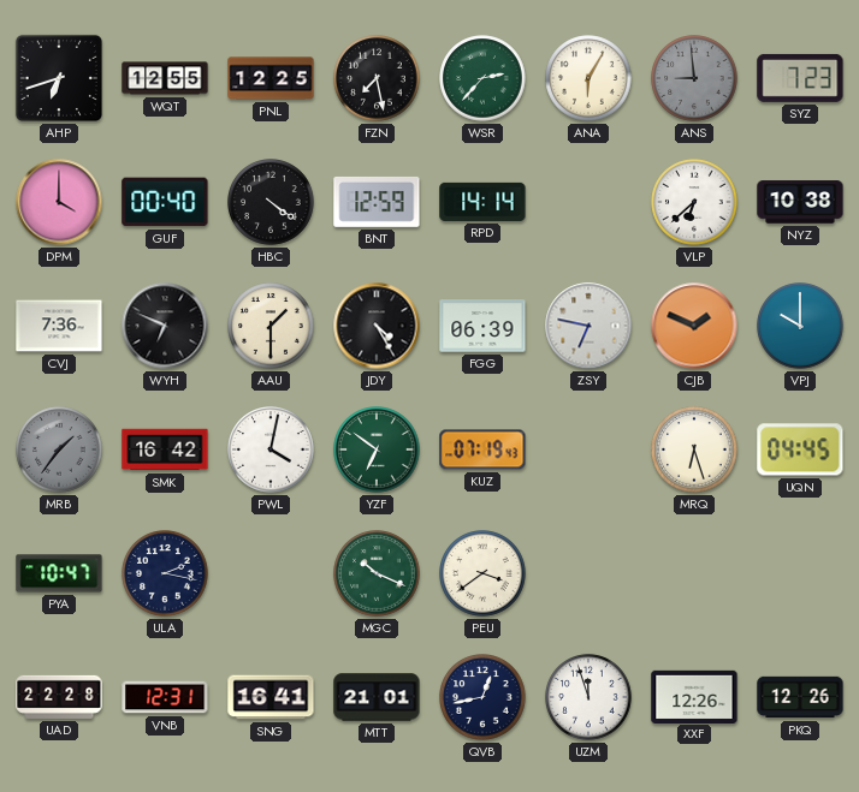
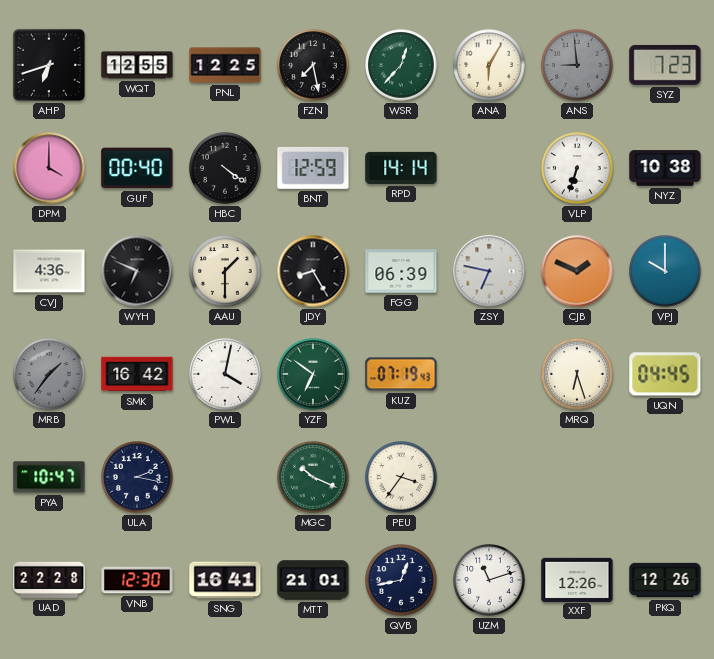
WSR: 2:37 -> 12:37 (401, 65)
VLP: 6:38 -> 6:33 (577, 168)
CVJ: 7:36 -> 4:36 (49, 271)
JDY: 4:25 -> 8:25 (313, 271)
PEU: 3:39 -> 3:36 (401, 477)
VNB: 12:31 -> 12:30 (137, 580)
UZM: 11:57 -> 11:12 (489, 580)
